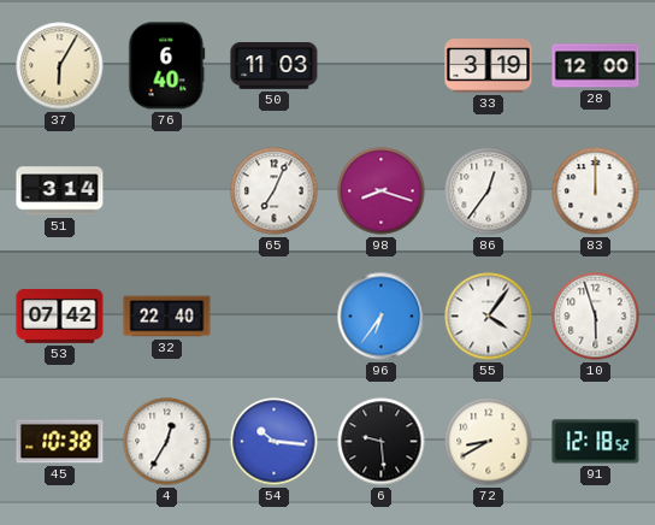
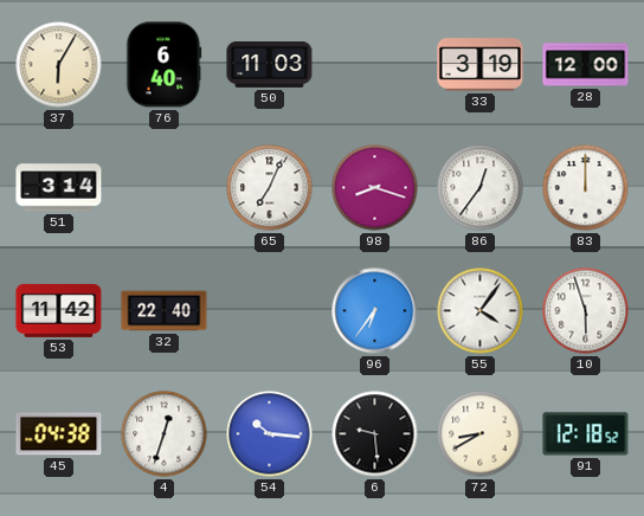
53: 07:42 -> 11:42 (59, 310)
45: 10:38 -> 04:38 (59, 434)
4: 12:35 -> 12:33 (165, 434)
